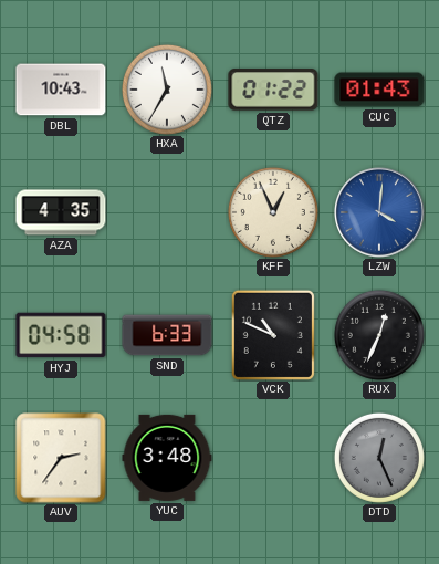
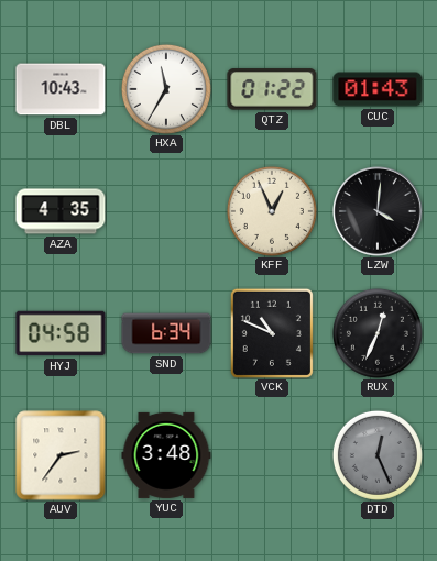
LZW dial: blue -> black (379, 212)
SND: 6:33 -> 6:34 (166, 333)
